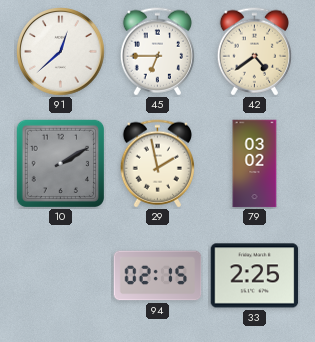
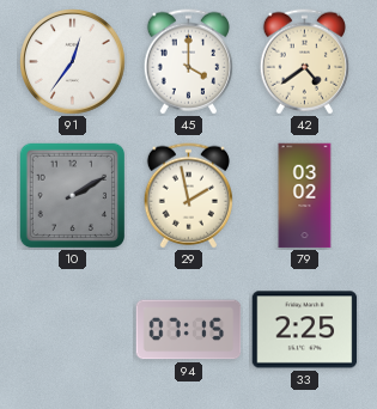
91: 12:38 -> 12:36 (73, 62)
45: 6:45 -> 4:00 (188, 62)
94: 02:15 -> 07:15 (189, 330)
